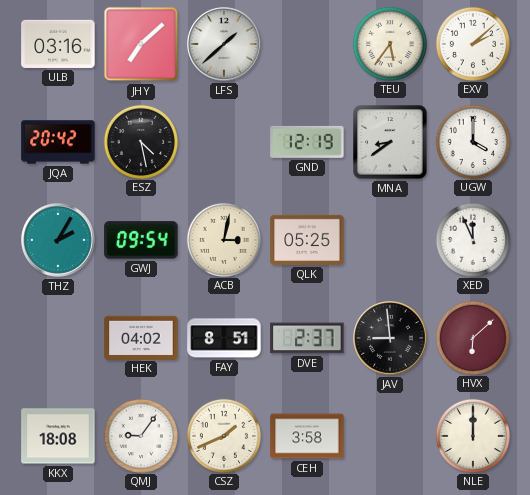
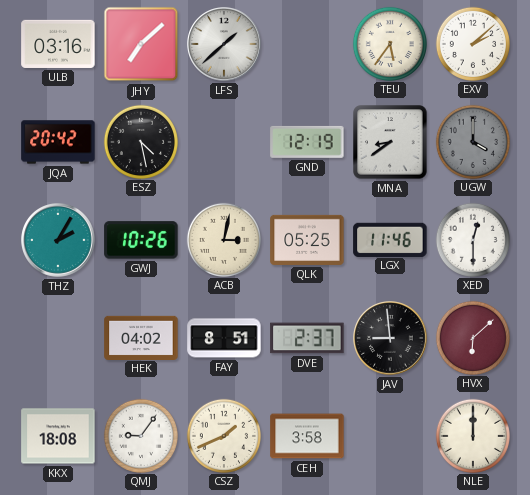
UGW dial: white -> grey (472, 141)
GWJ: 09:54 -> 10:26 (141, 240)
LGX: none -> 11:46 (390, 239)
XED: 11:56 -> 12:30 (472, 239)
